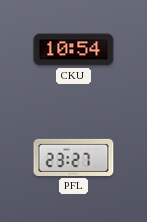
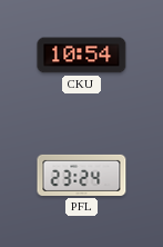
PFL: 23:27 -> 23:24 (82, 175)
